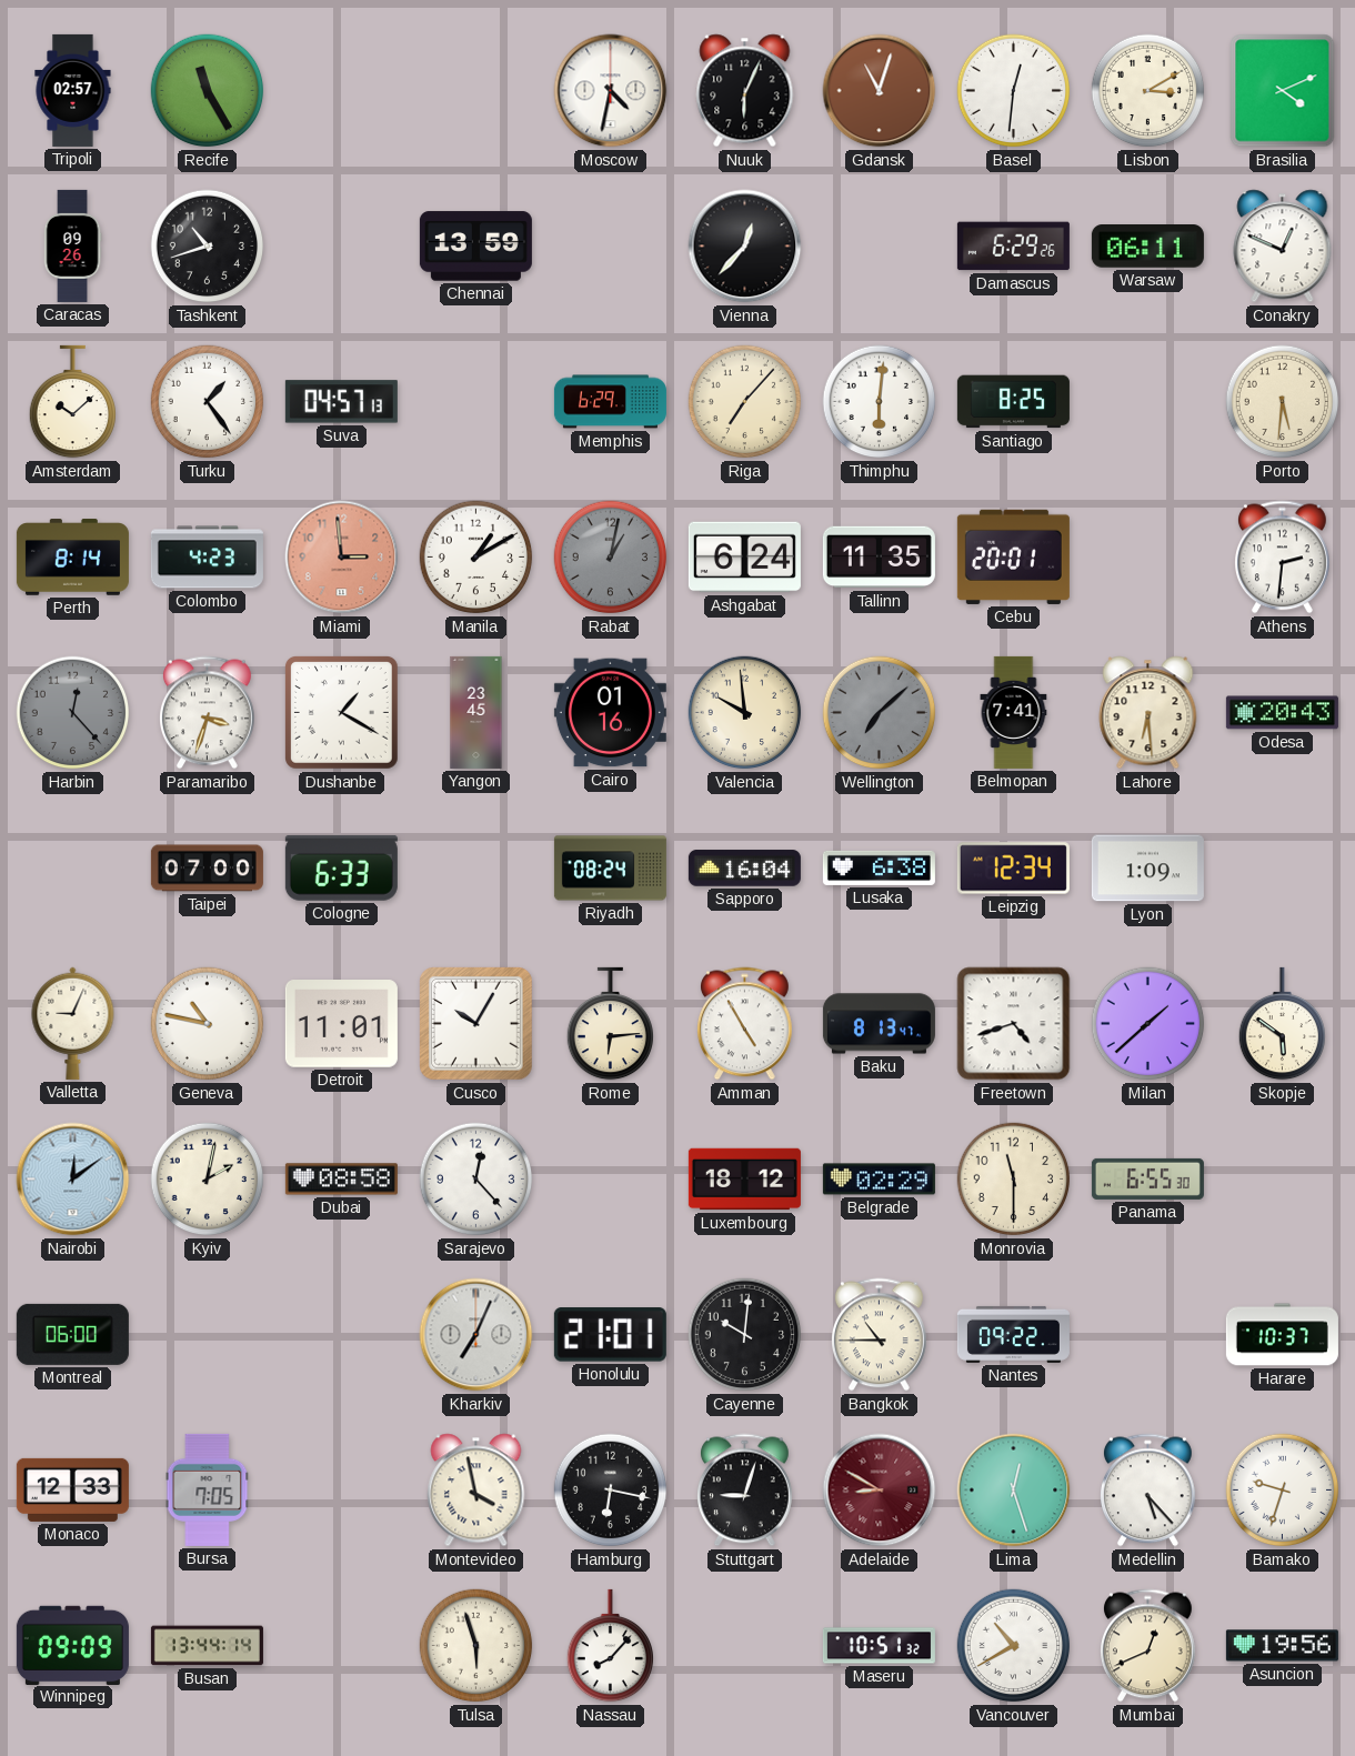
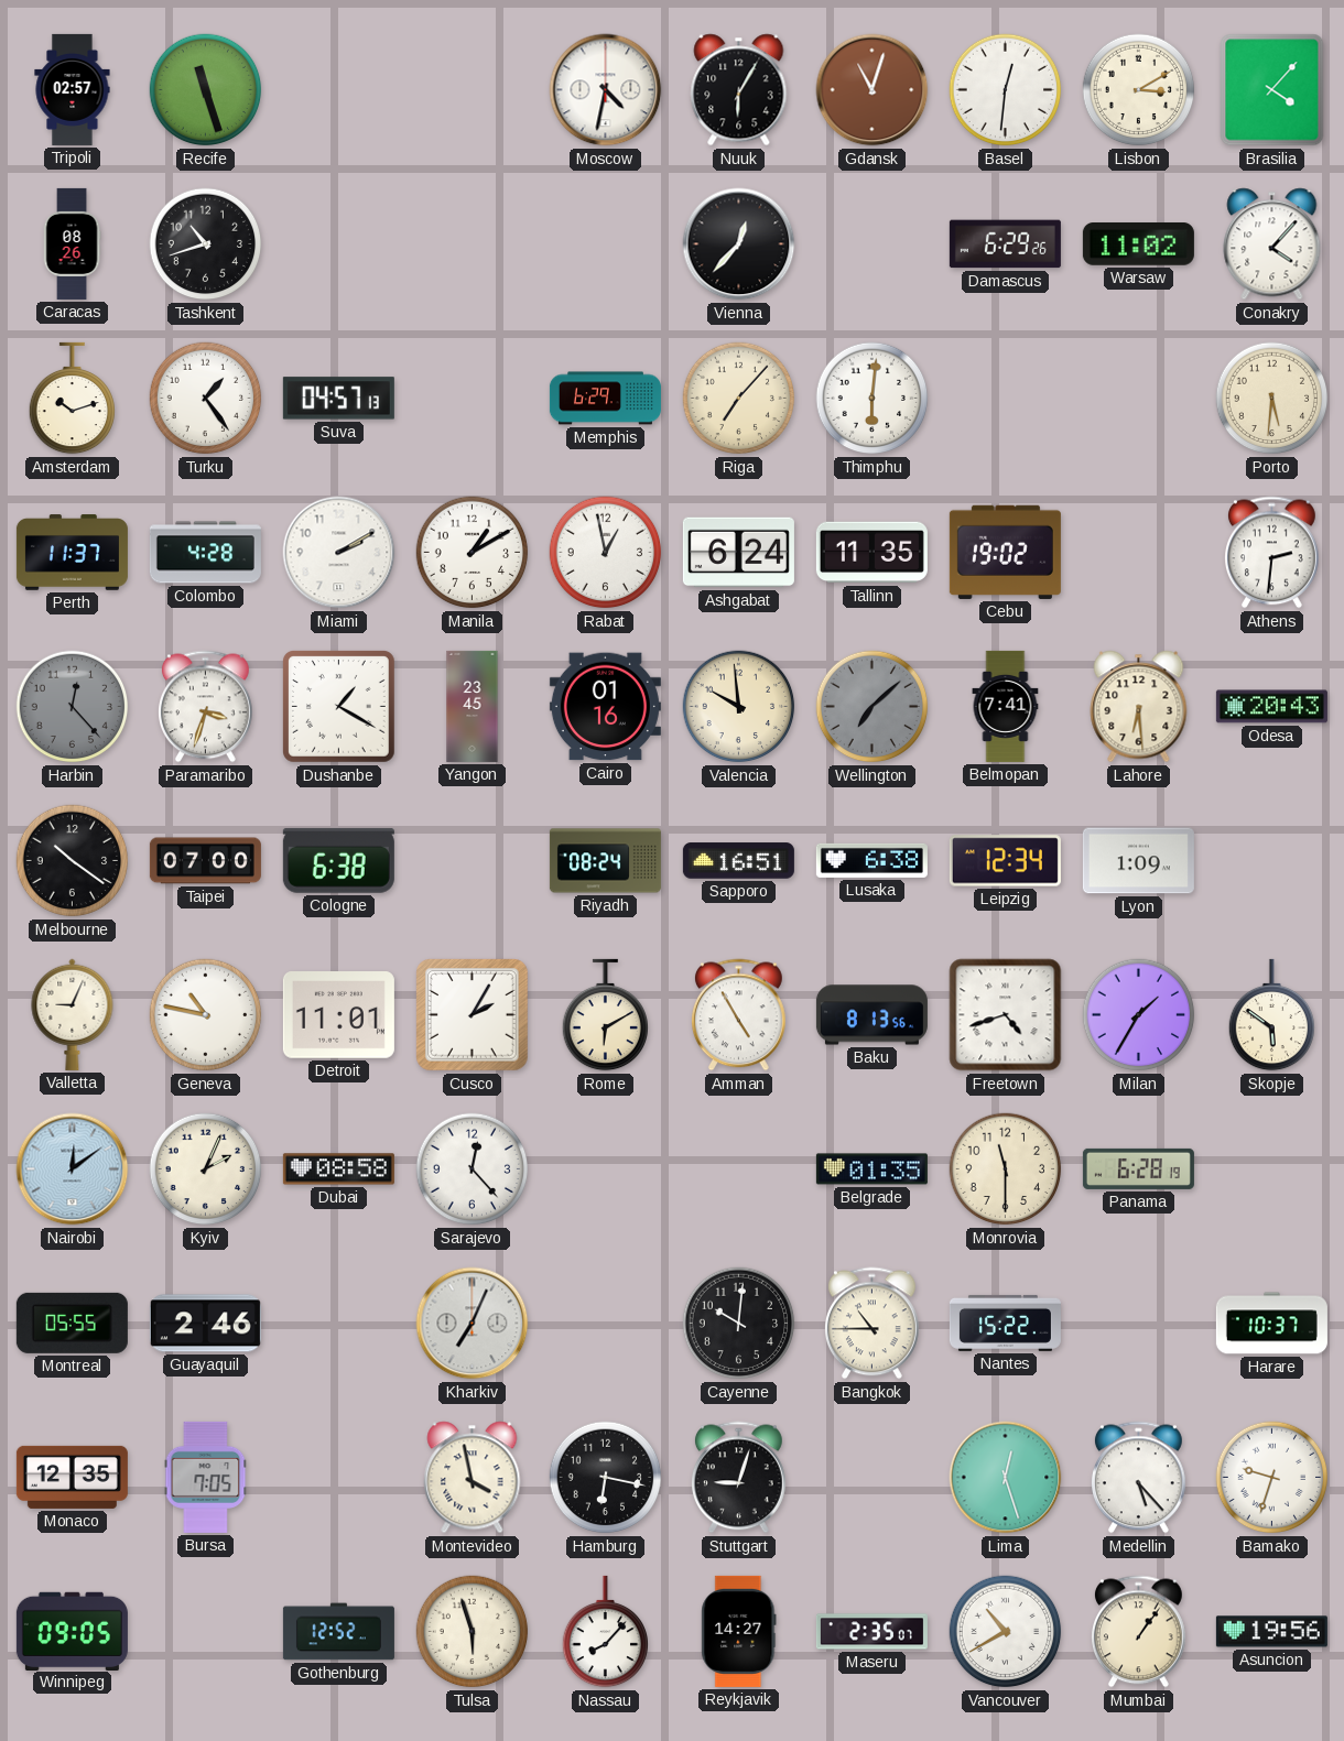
Recife: 11:25 -> 11:27 (206, 90)
Nuuk: 6:04 -> 6:05 (739, 90)
Brasilia: 4:11 -> 4:07 (1272, 90)
Caracas: 09:26 -> 08:26 (72, 243)
Chennai: 13:59 -> none (475, 247)
Warsaw: 06:11 -> 11:02 (1138, 244)
Conakry: 12:49 -> 4:07 (1272, 244)
Amsterdam: 10:08 -> 10:12 (72, 399)
Santiago: 8:25 -> none (1013, 402)
Perth: 8:14 -> 11:37 (72, 553)
Colombo: 4:23 -> 4:28 (205, 553)
Miami: 2:59 -> 2:10 (339, 553)
Miami dial: salmon -> white (339, 553)
Rabat: 1:02 -> 12:58 (606, 553)
Rabat dial: grey -> white (606, 553)
Cebu: 20:01 -> 19:02 (1005, 552)
Melbourne: none -> 10:21 (73, 861)
Cologne: 6:33 -> 6:38 (338, 860)
Sapporo: 16:04 -> 16:51 (738, 861)
Cusco: 10:05 -> 2:05 (473, 1015)
Rome: 6:14 -> 6:10 (605, 1015)
Baku: 8:13:47 -> 8:13:56 (871, 1015)
Milan: 1:38 -> 1:35 (1139, 1015)
Kyiv: 2:02 -> 2:04 (206, 1169)
Luxembourg: 18:12 -> none (744, 1180)
Belgrade: 02:29 -> 01:35 (871, 1169)
Panama: 6:55 -> 6:28 (1138, 1168)
Montreal: 06:00 -> 05:55 (72, 1323)
Guayaquil: none -> 2:46 (205, 1324)
Honolulu: 21:01 -> none (610, 1335)
Nantes: 09:22 -> 15:22 (1005, 1323)
Monaco: 12:33 -> 12:35 (72, 1477)
Adelaide: 8:50 -> none (880, 1491)
Winnipeg: 09:09 -> 09:05 (72, 1631)
Busan: 13:44 -> none (207, 1646)
Gothenburg: none -> 12:52 (338, 1632)
Reykjavik: none -> 14:27 (739, 1631)
Maseru: 10:51 -> 2:35 (871, 1632)
Mumbai: 12:41 -> 1:06 (1139, 1632)
